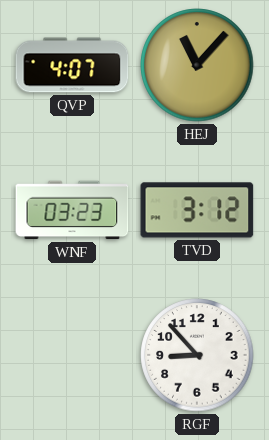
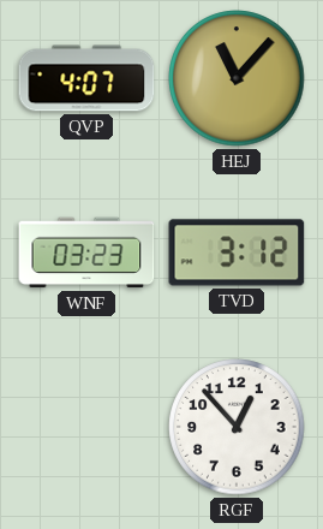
RGF: 8:53 -> 12:53 (237, 427)
